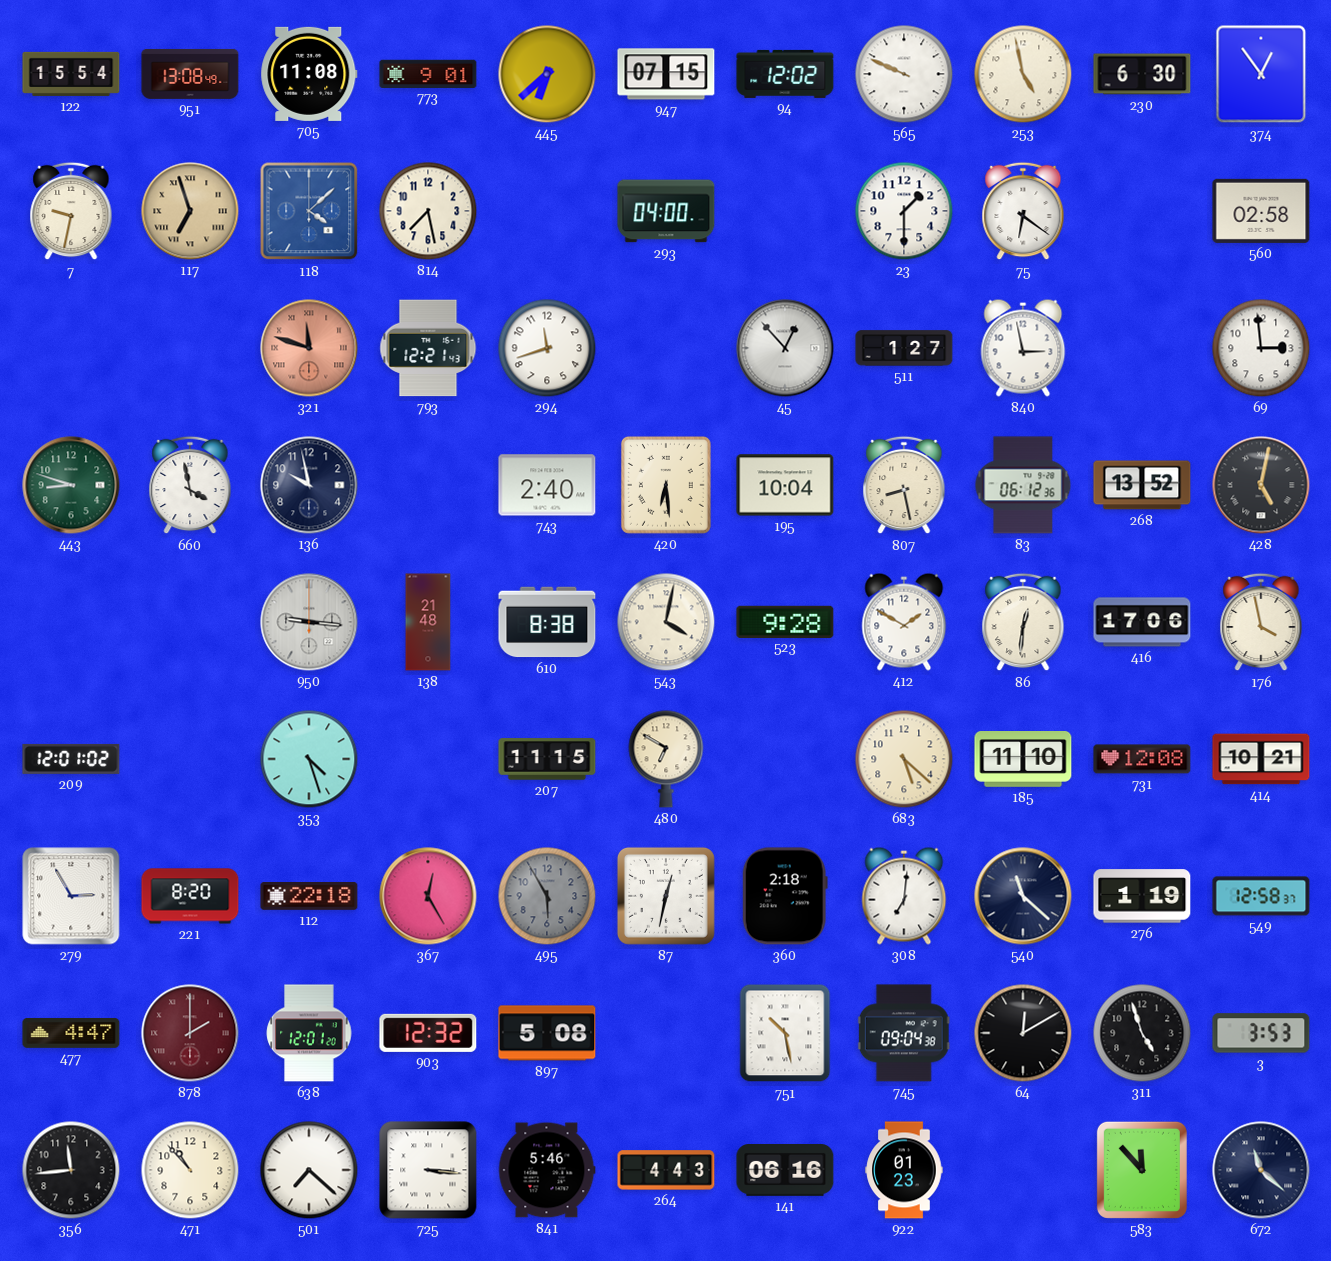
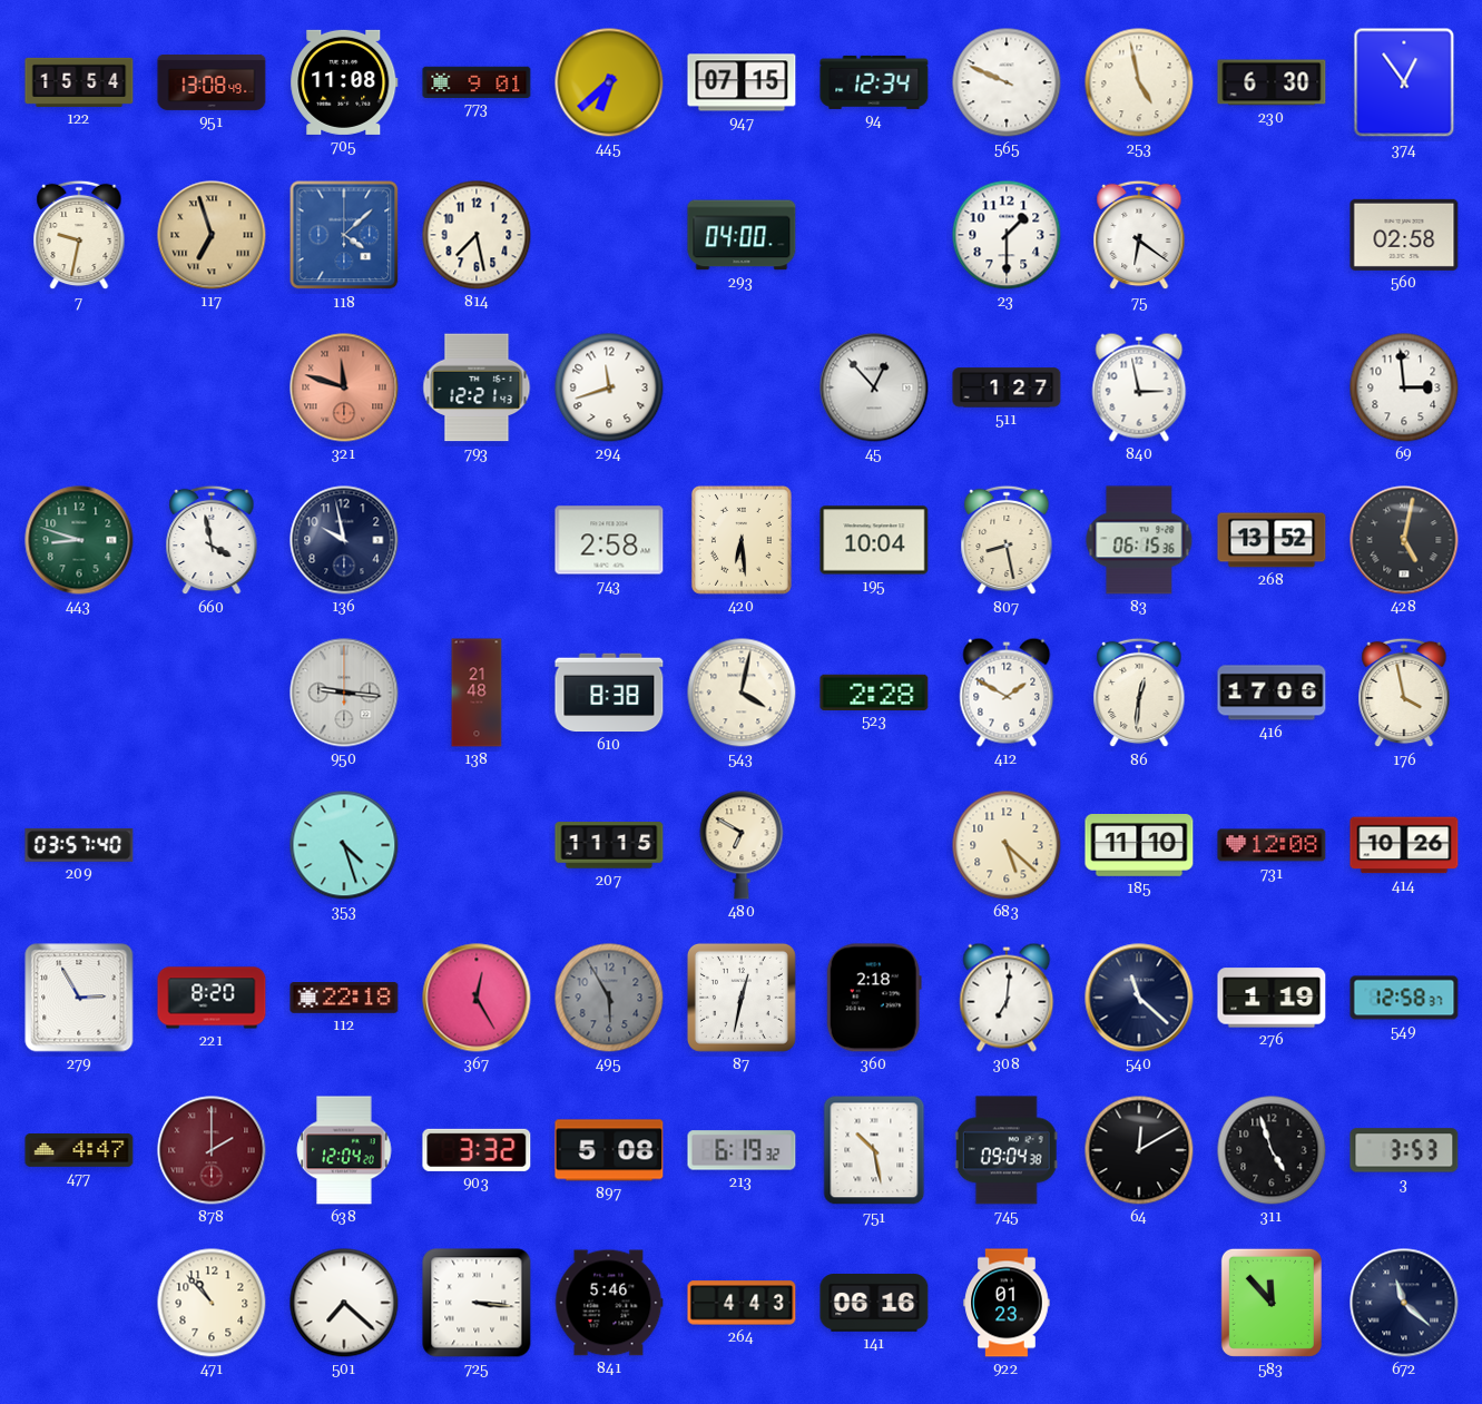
94: 12:02 -> 12:34 (874, 82)
743: 2:40 -> 2:58 (609, 540)
83: 06:12 -> 06:15 (1139, 540)
523: 9:28 -> 2:28 (874, 691)
209: 12:01 -> 03:57 (79, 845)
414: 10:21 -> 10:26 (1404, 845)
638: 12:01 -> 12:04 (344, 1150)
903: 12:32 -> 3:32 (477, 1150)
213: none -> 6:19 (742, 1150)
356: 11:44 -> none (71, 1170)
